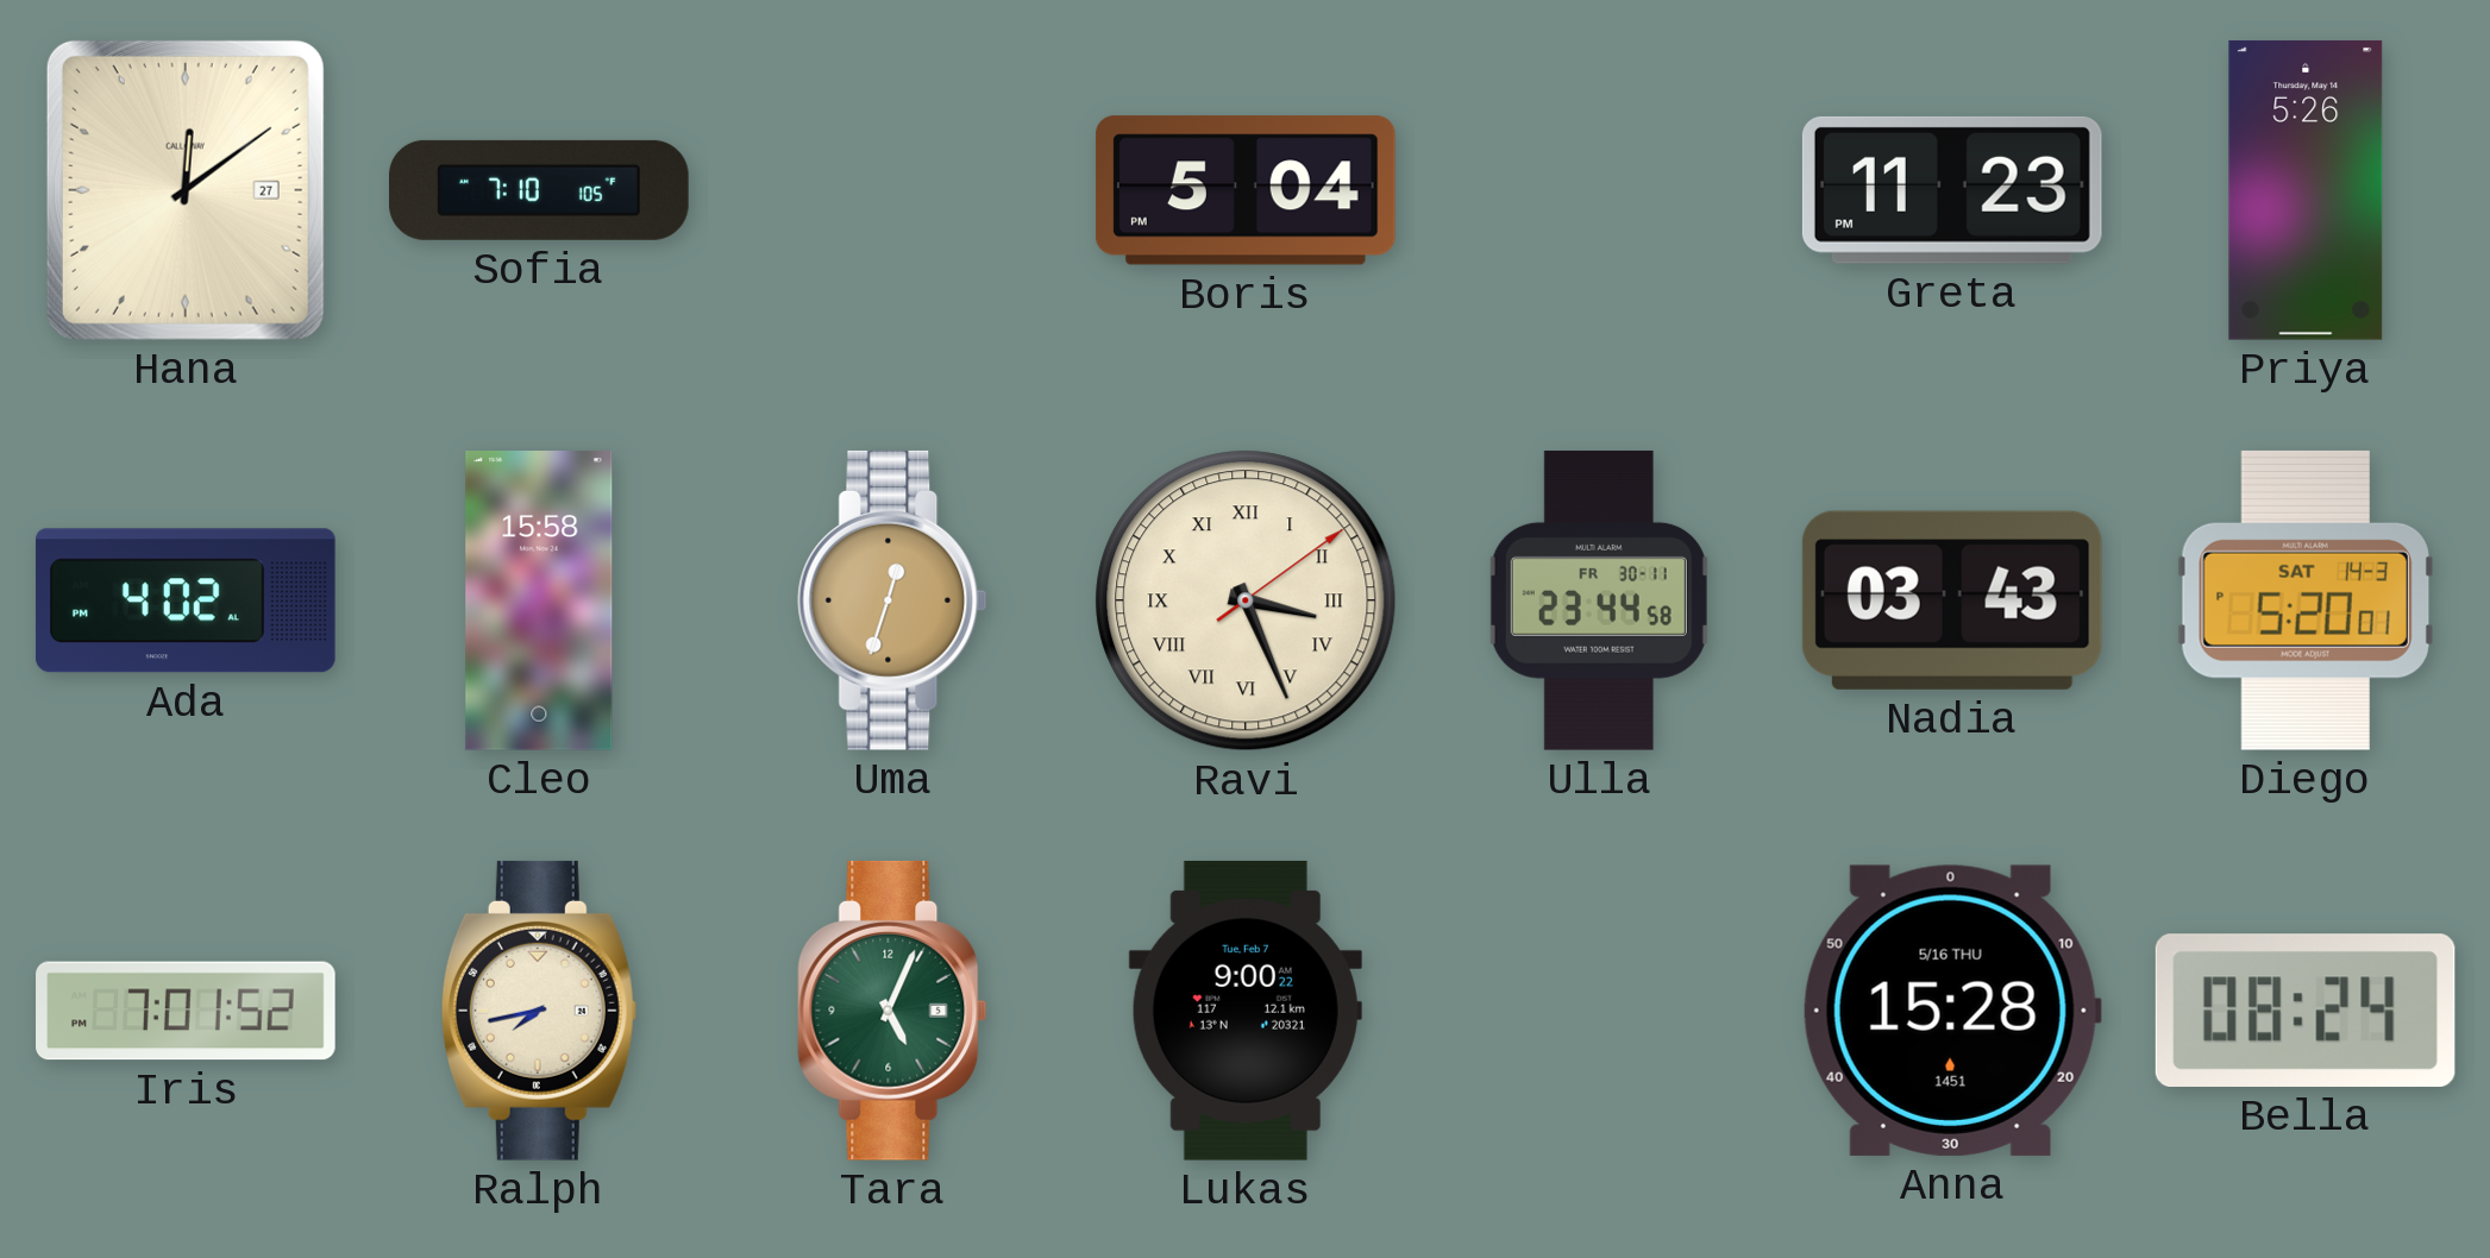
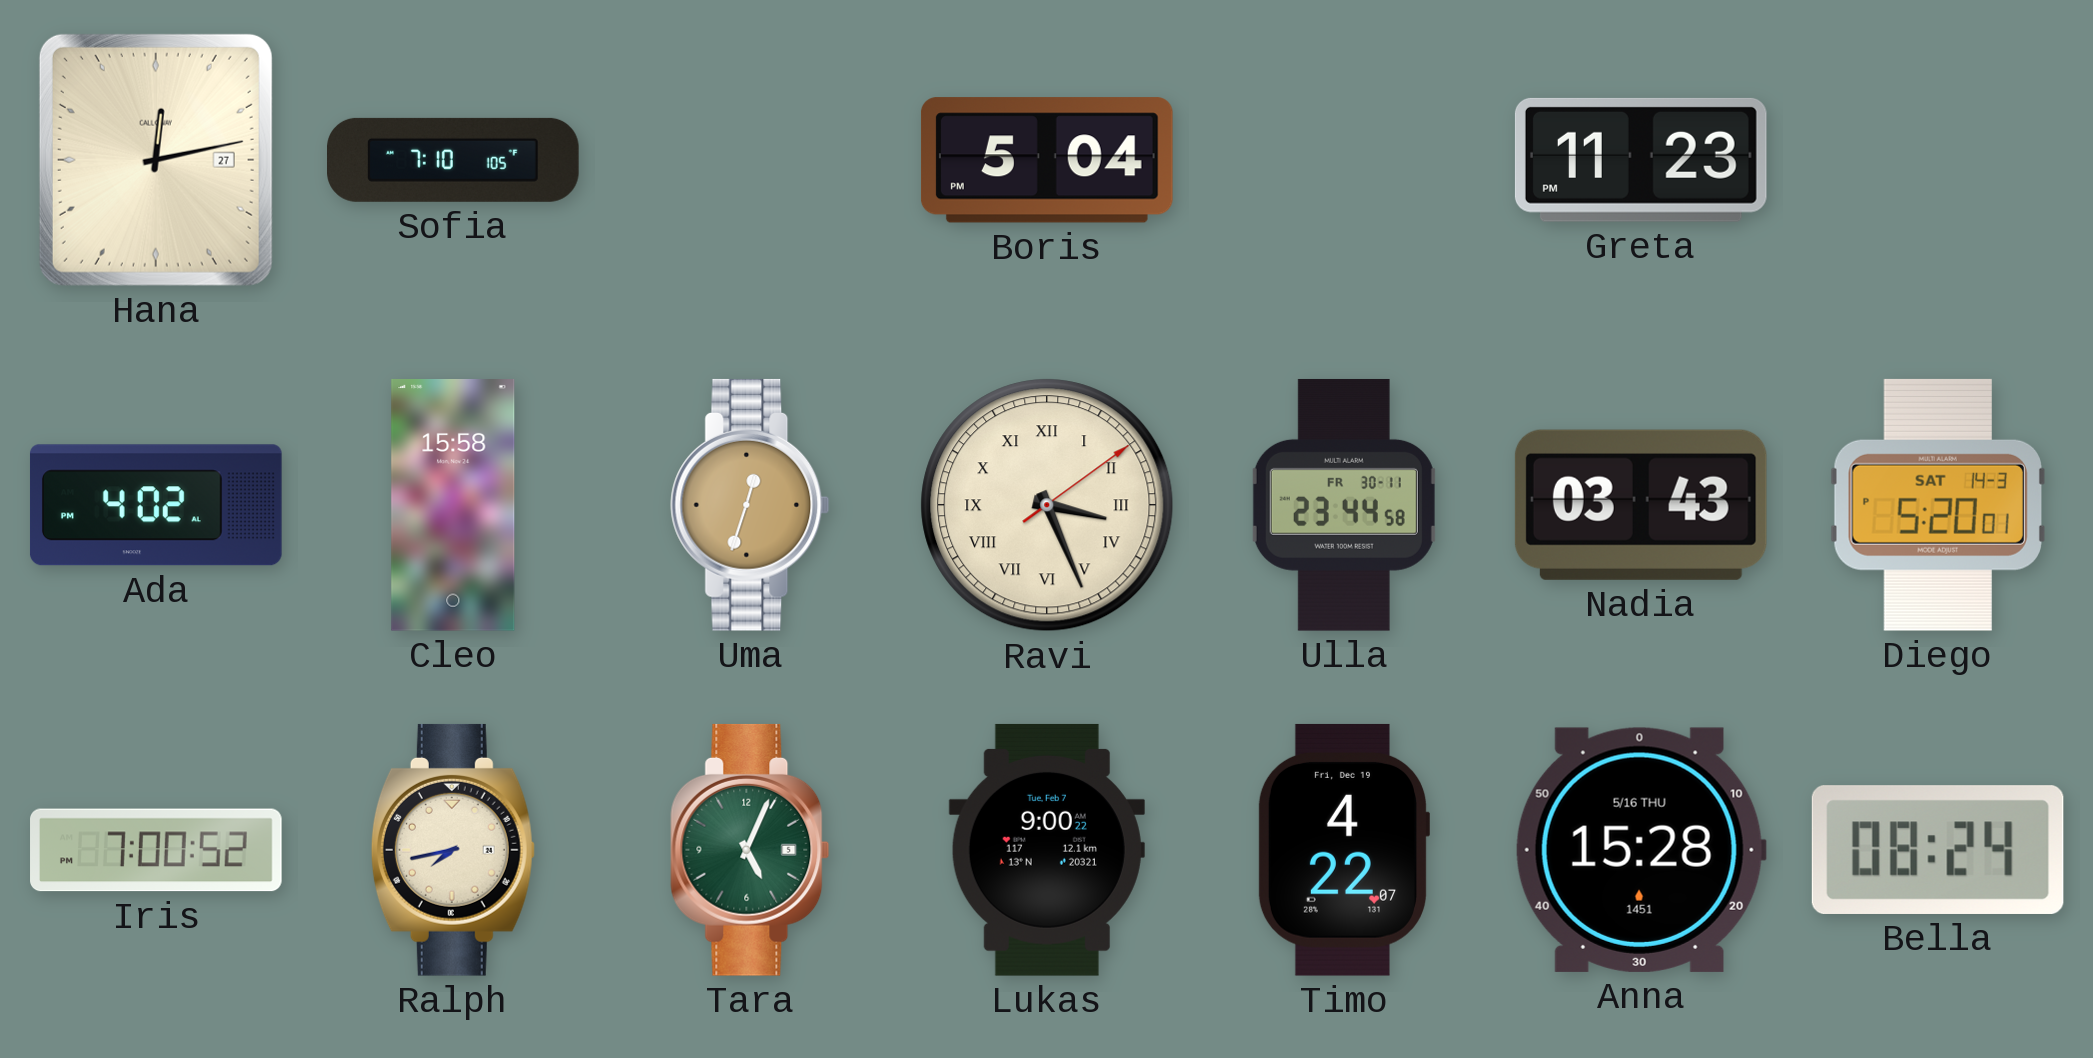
Hana: 12:09 -> 12:13 (156, 160)
Priya: 5:26 -> none (2306, 190)
Iris: 7:01 -> 7:00 (156, 850)
Timo: none -> 4:22 (1343, 850)
